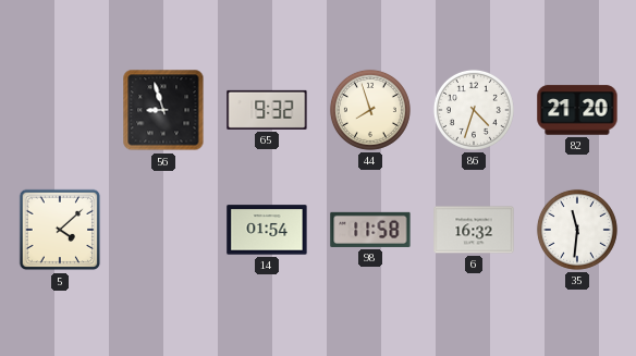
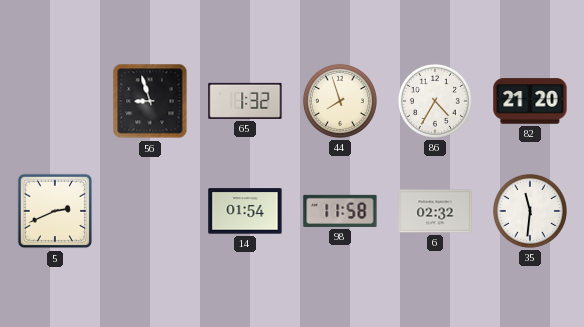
65: 9:32 -> 1:32 (245, 101)
86: 4:33 -> 4:35 (435, 101)
5: 4:08 -> 2:41 (55, 211)
6: 16:32 -> 02:32 (435, 211)
